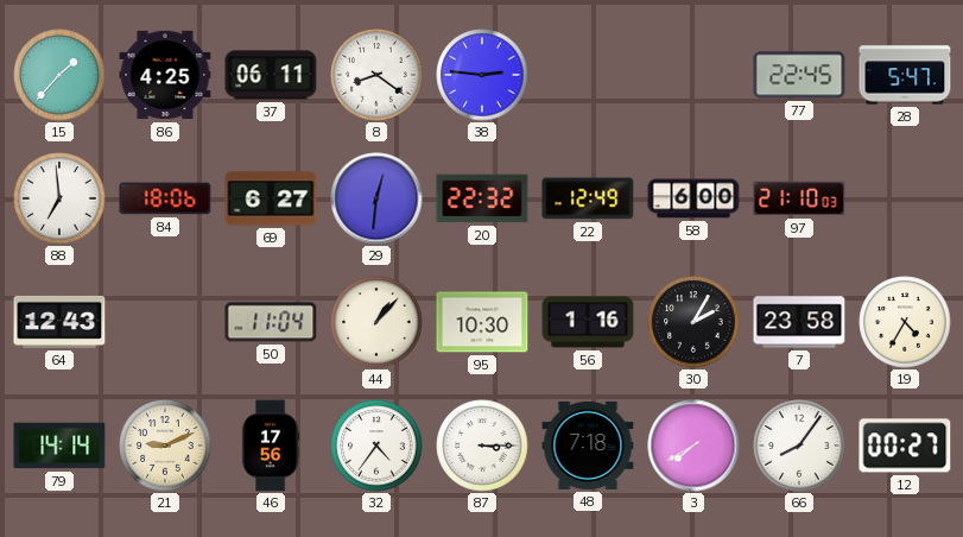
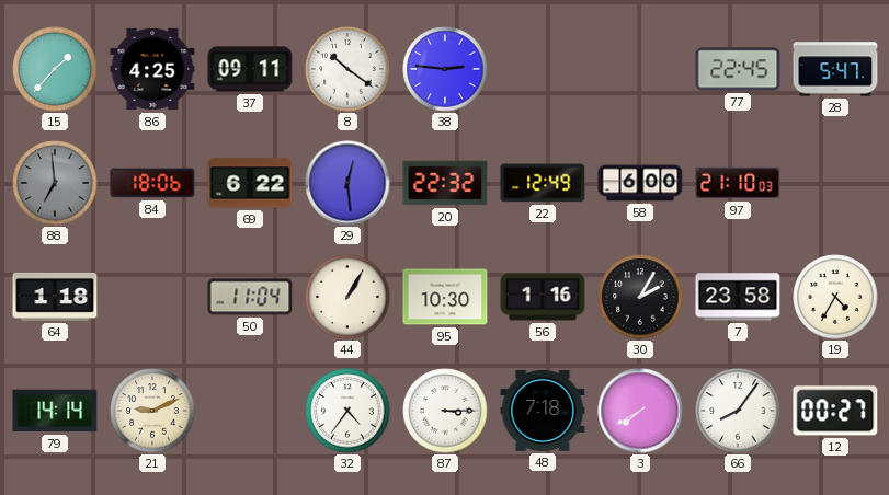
37: 06:11 -> 09:11 (250, 69)
8: 8:21 -> 10:21 (347, 69)
88 dial: white -> grey (55, 183)
69: 6:27 -> 6:22 (250, 183)
29: 12:31 -> 12:29 (347, 183)
64: 12:43 -> 1:18 (55, 297)
44: 1:07 -> 1:05 (347, 297)
46: 17:56 -> none (271, 446)
